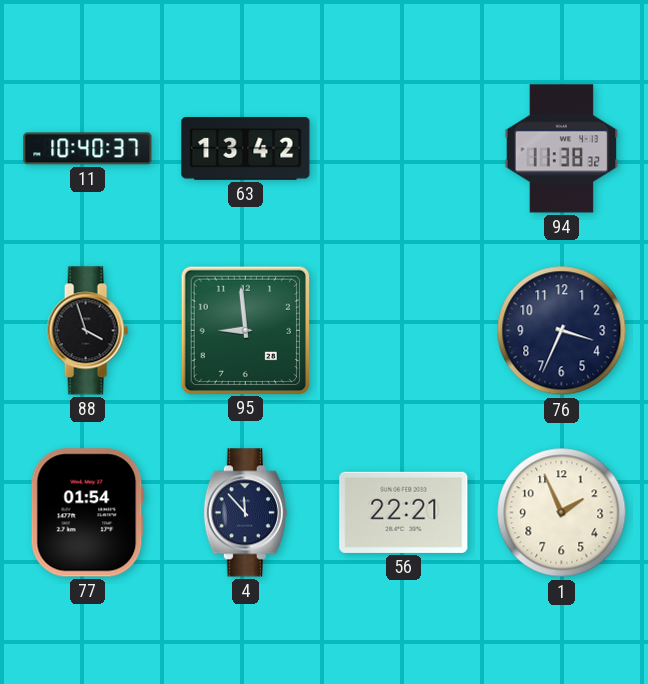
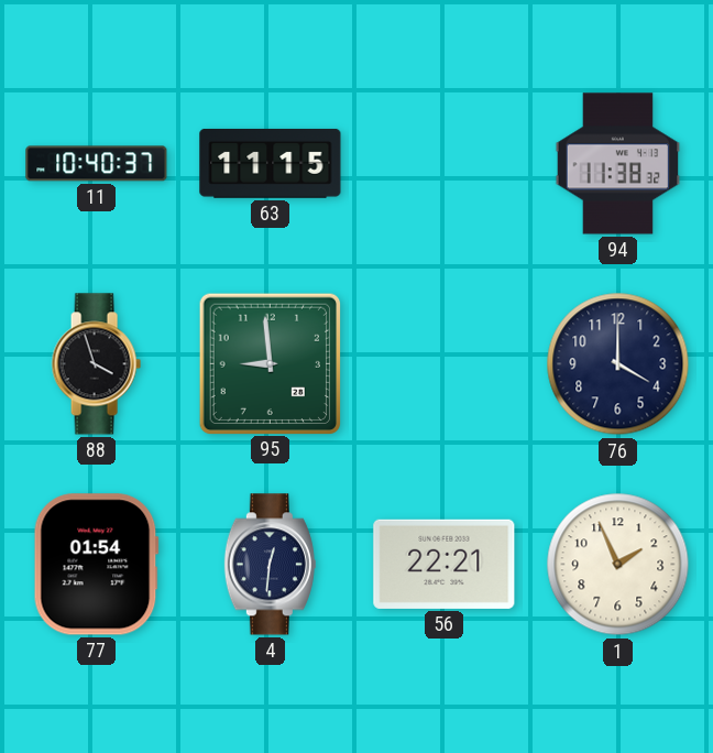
63: 13:42 -> 11:15 (271, 163)
76: 3:34 -> 4:00 (618, 364)
4: 11:53 -> 12:31 (270, 565)
